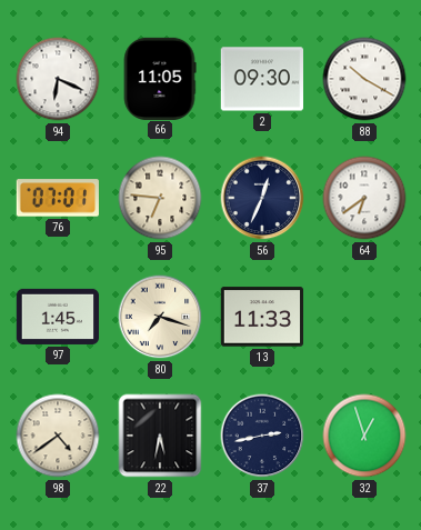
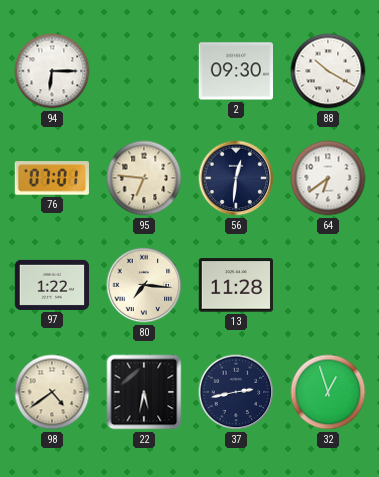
94: 6:19 -> 6:15 (52, 71)
66: 11:05 -> none (160, 78)
56: 12:34 -> 12:31 (236, 178)
97: 1:45 -> 1:22 (52, 285)
80: 7:18 -> 7:16 (144, 285)
13: 11:33 -> 11:28 (235, 285)
